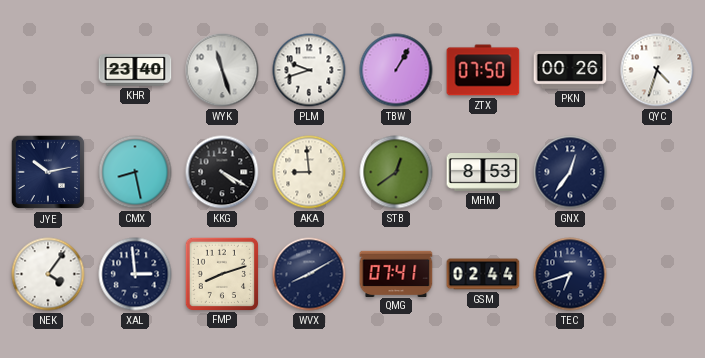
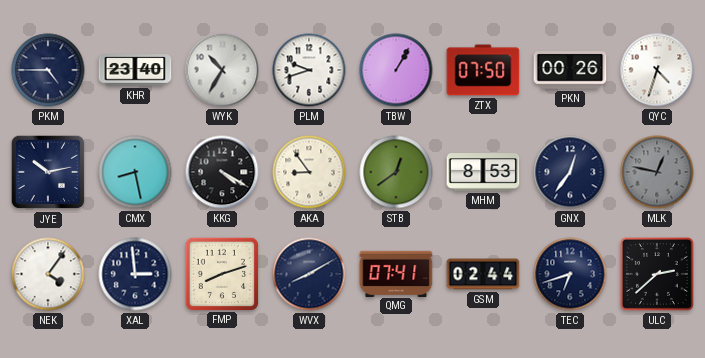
PKM: none -> 4:45 (48, 70)
WYK: 11:27 -> 10:35 (222, 70)
AKA: 8:59 -> 8:54 (309, 172)
MLK: none -> 12:47 (657, 172)
ULC: none -> 2:38 (658, 275)
